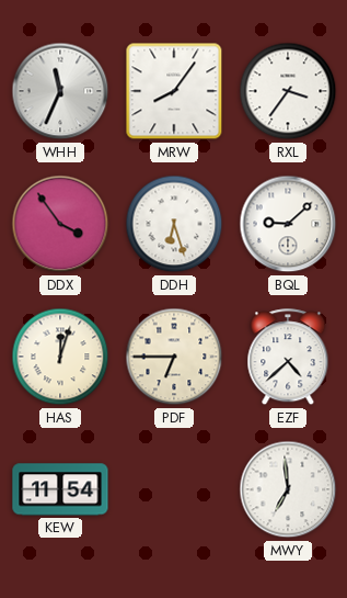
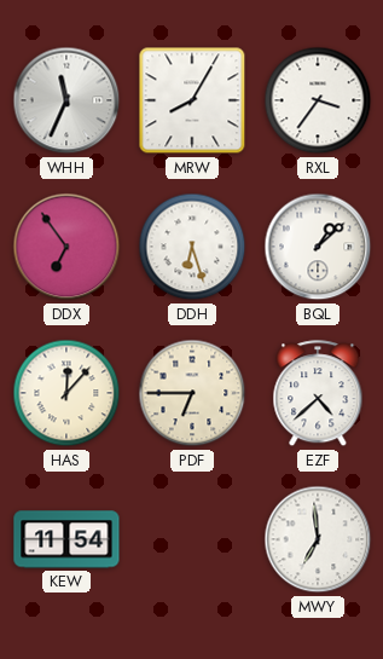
MRW: 8:06 -> 8:05 (192, 100)
DDX: 3:54 -> 6:54 (66, 247)
BQL: 9:08 -> 1:08 (318, 247)
HAS: 12:03 -> 12:07 (66, 393)
